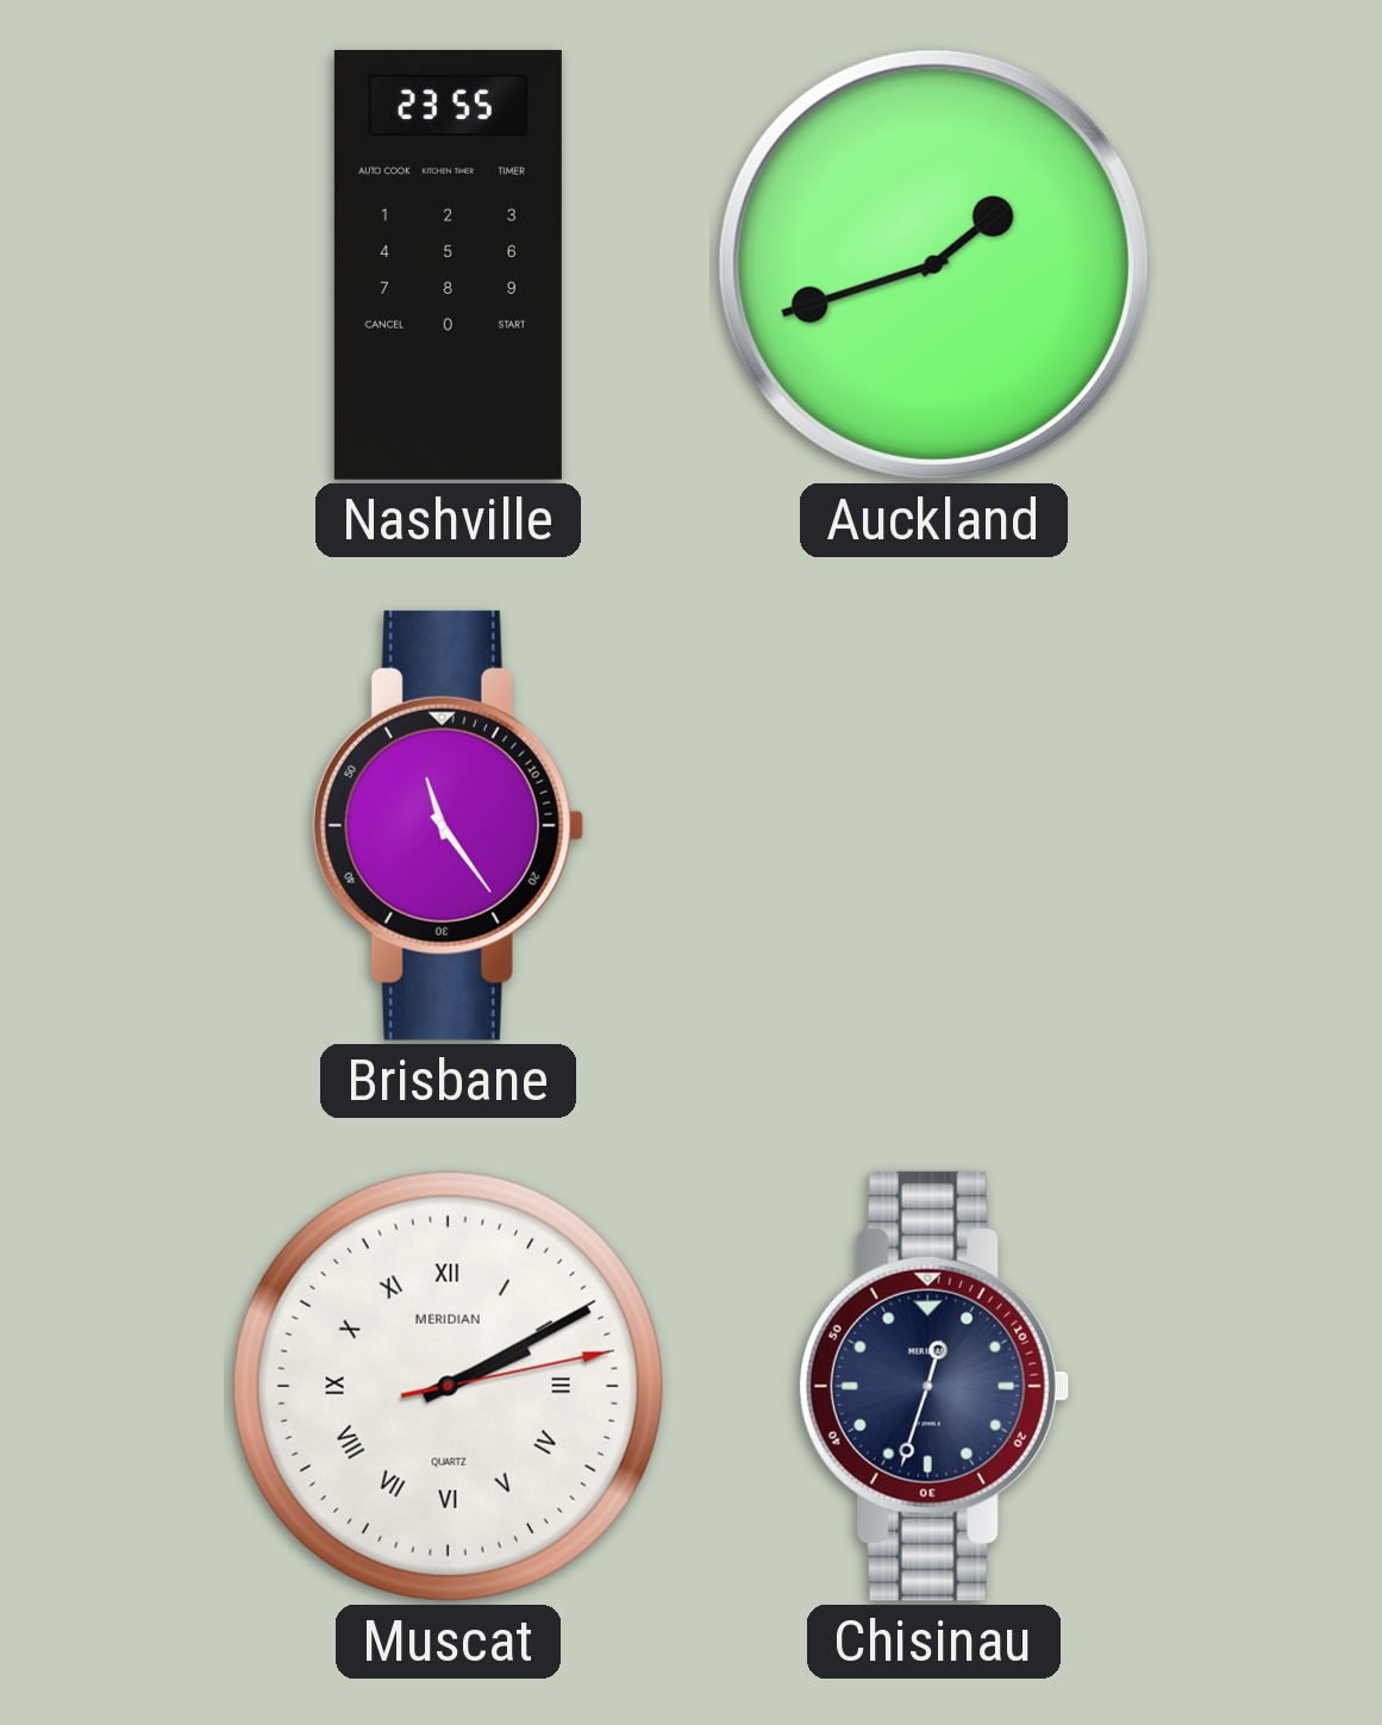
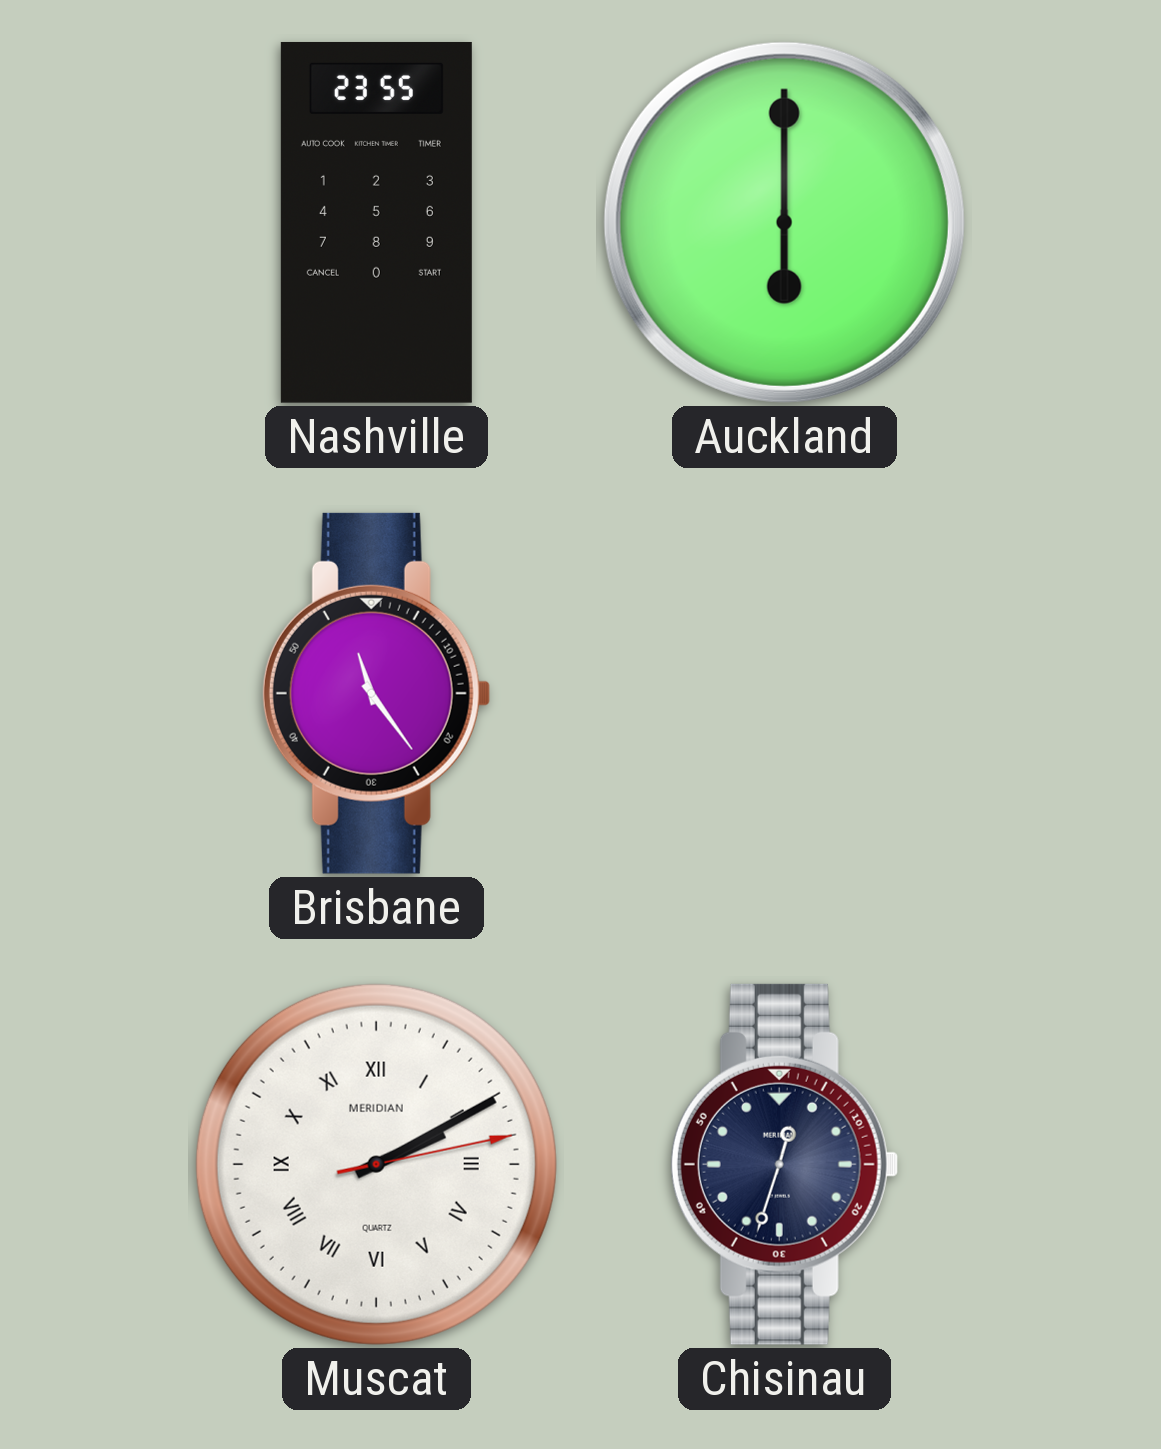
Auckland: 1:42 -> 6:00 (784, 222)
